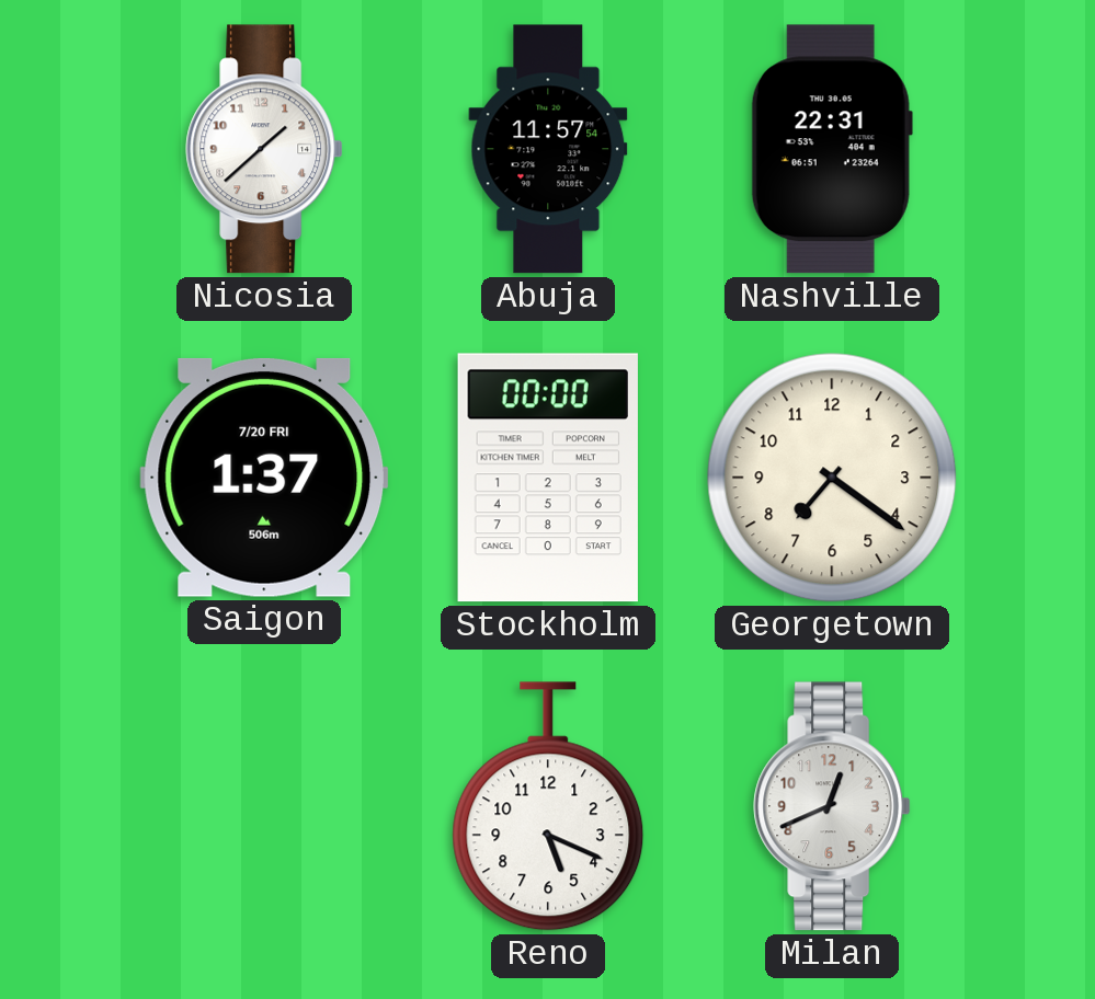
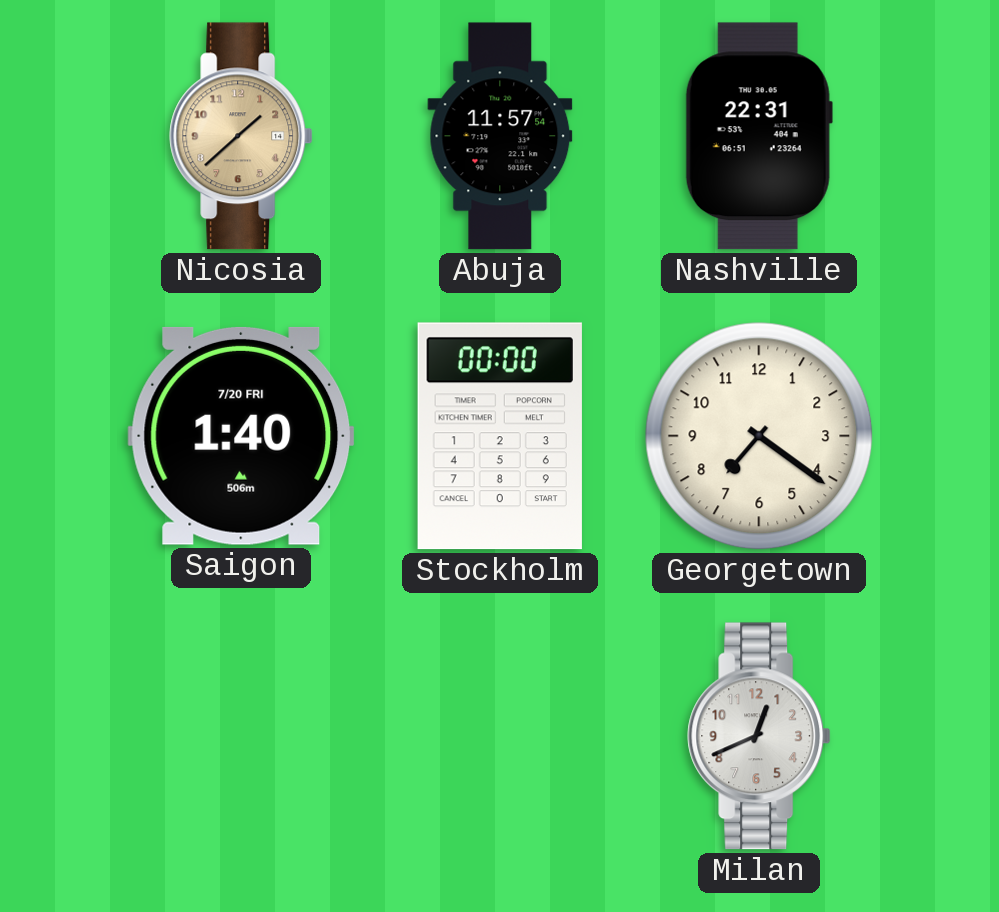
Nicosia dial: white -> champagne (241, 136)
Saigon: 1:37 -> 1:40 (241, 436)
Reno: 5:19 -> none (548, 806)
